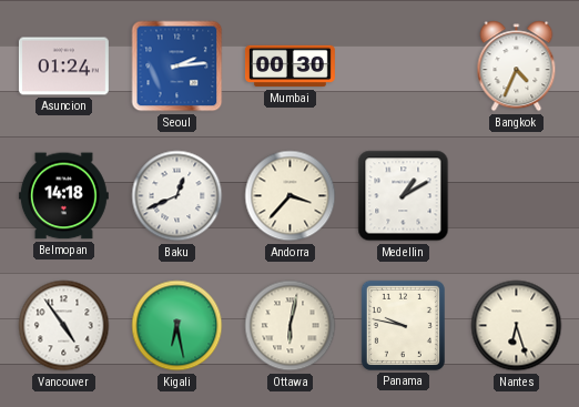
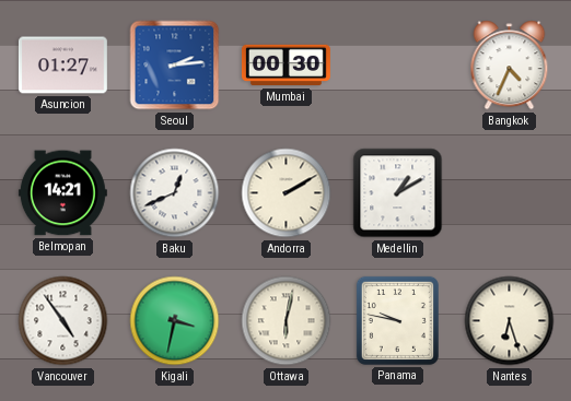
Asuncion: 01:24 -> 01:27 (62, 66)
Belmopan: 14:18 -> 14:21 (62, 193)
Andorra: 3:37 -> 2:10 (287, 193)
Kigali: 6:28 -> 3:32 (175, 321)
